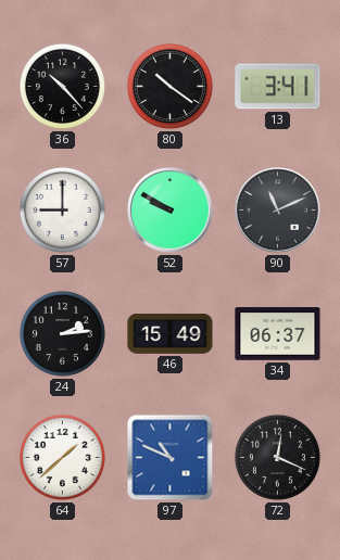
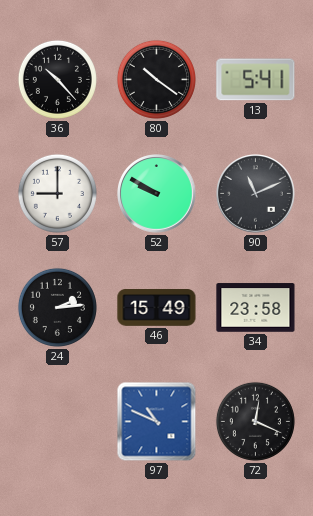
13: 3:41 -> 5:41 (256, 80)
34: 06:37 -> 23:58 (256, 308)
64: 1:38 -> none (62, 457)
